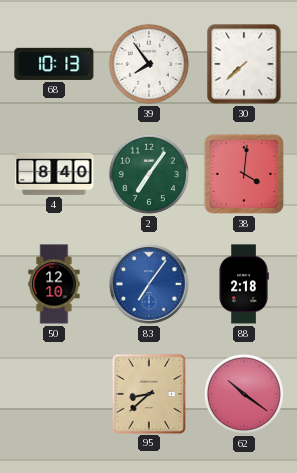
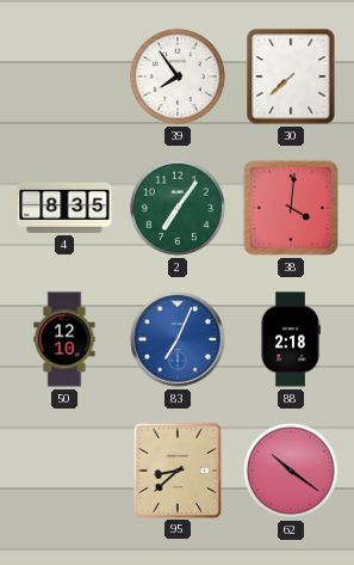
68: 10:13 -> none (54, 64)
4: 8:40 -> 8:35 (64, 208)
83: 7:06 -> 7:04 (178, 339)
